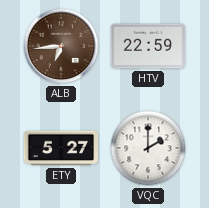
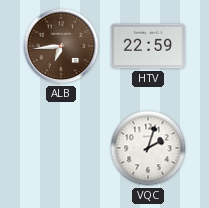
ETY: 5:27 -> none (60, 148)
VQC: 2:00 -> 2:03 (148, 148)
